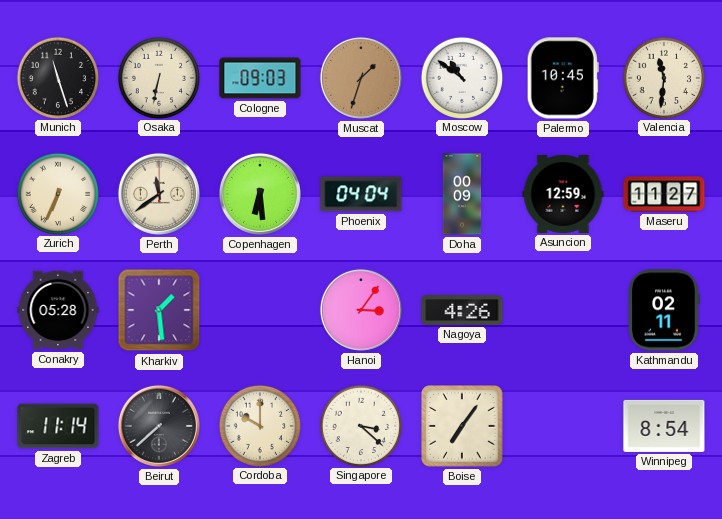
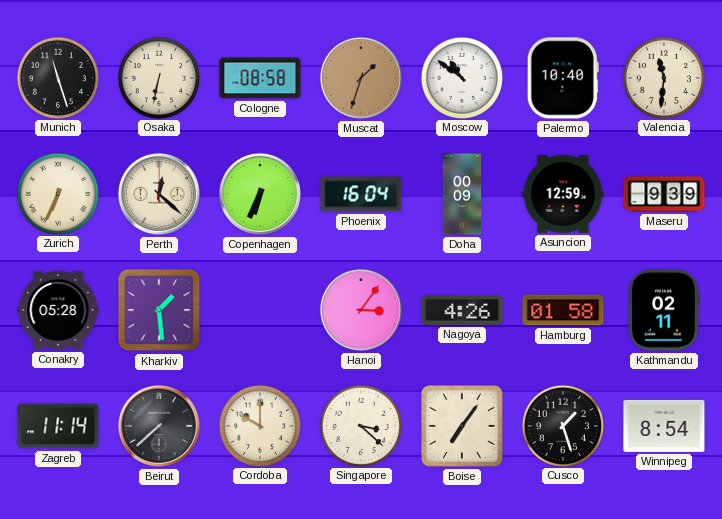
Cologne: 09:03 -> 08:58 (260, 78)
Palermo: 10:45 -> 10:40 (563, 78)
Perth: 11:39 -> 12:22 (159, 194)
Copenhagen: 6:29 -> 6:34 (260, 194)
Phoenix: 04:04 -> 16:04 (361, 194)
Maseru: 11:27 -> 9:39 (664, 194)
Hamburg: none -> 01:58 (563, 310)
Cusco: none -> 1:27 (562, 425)
